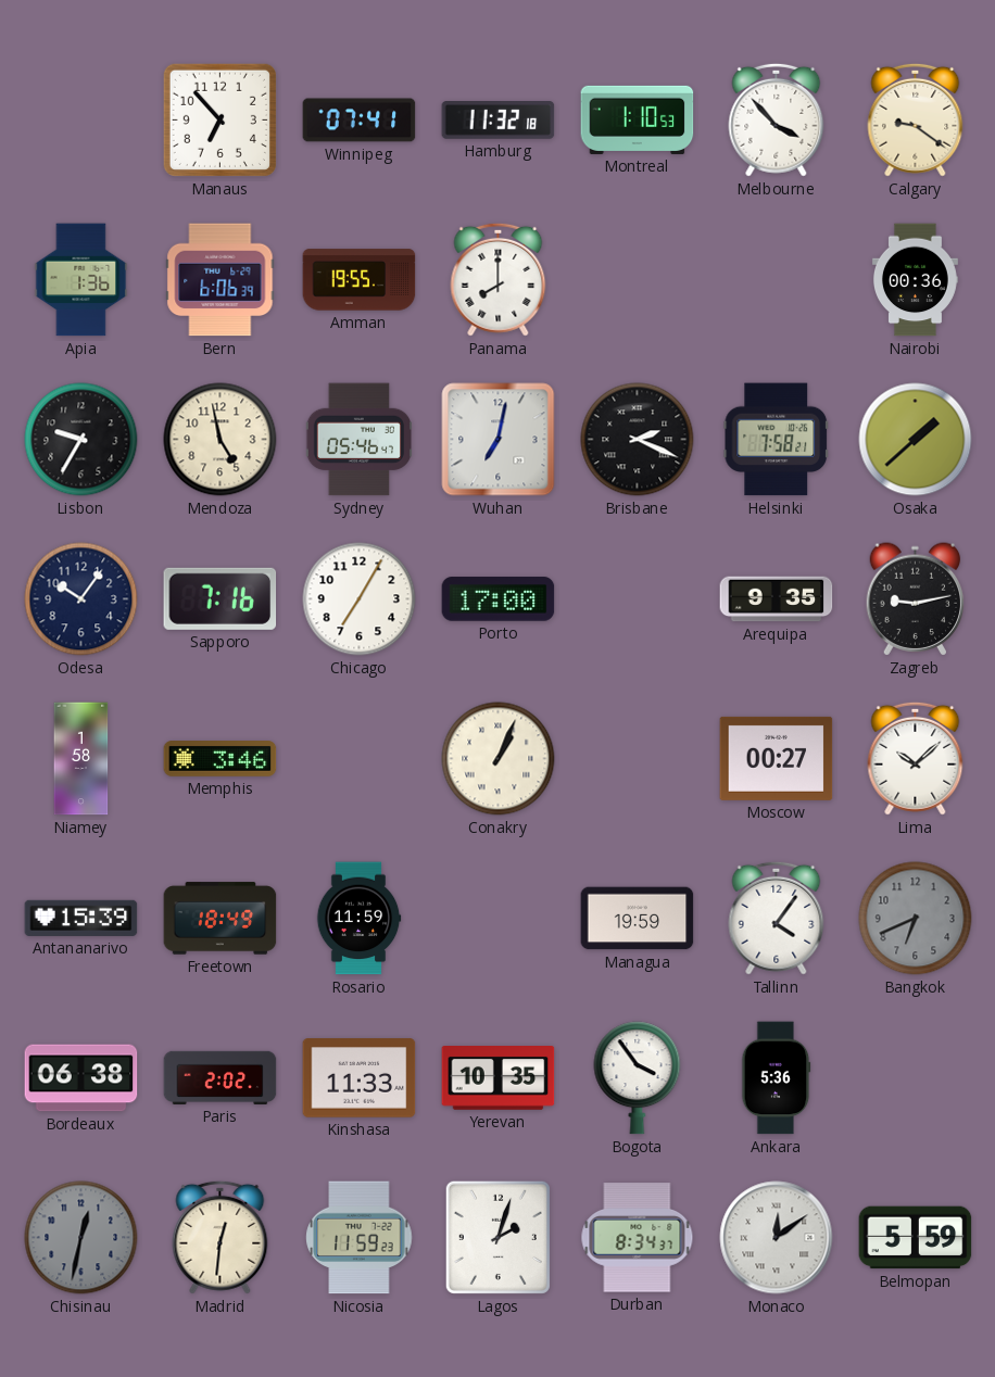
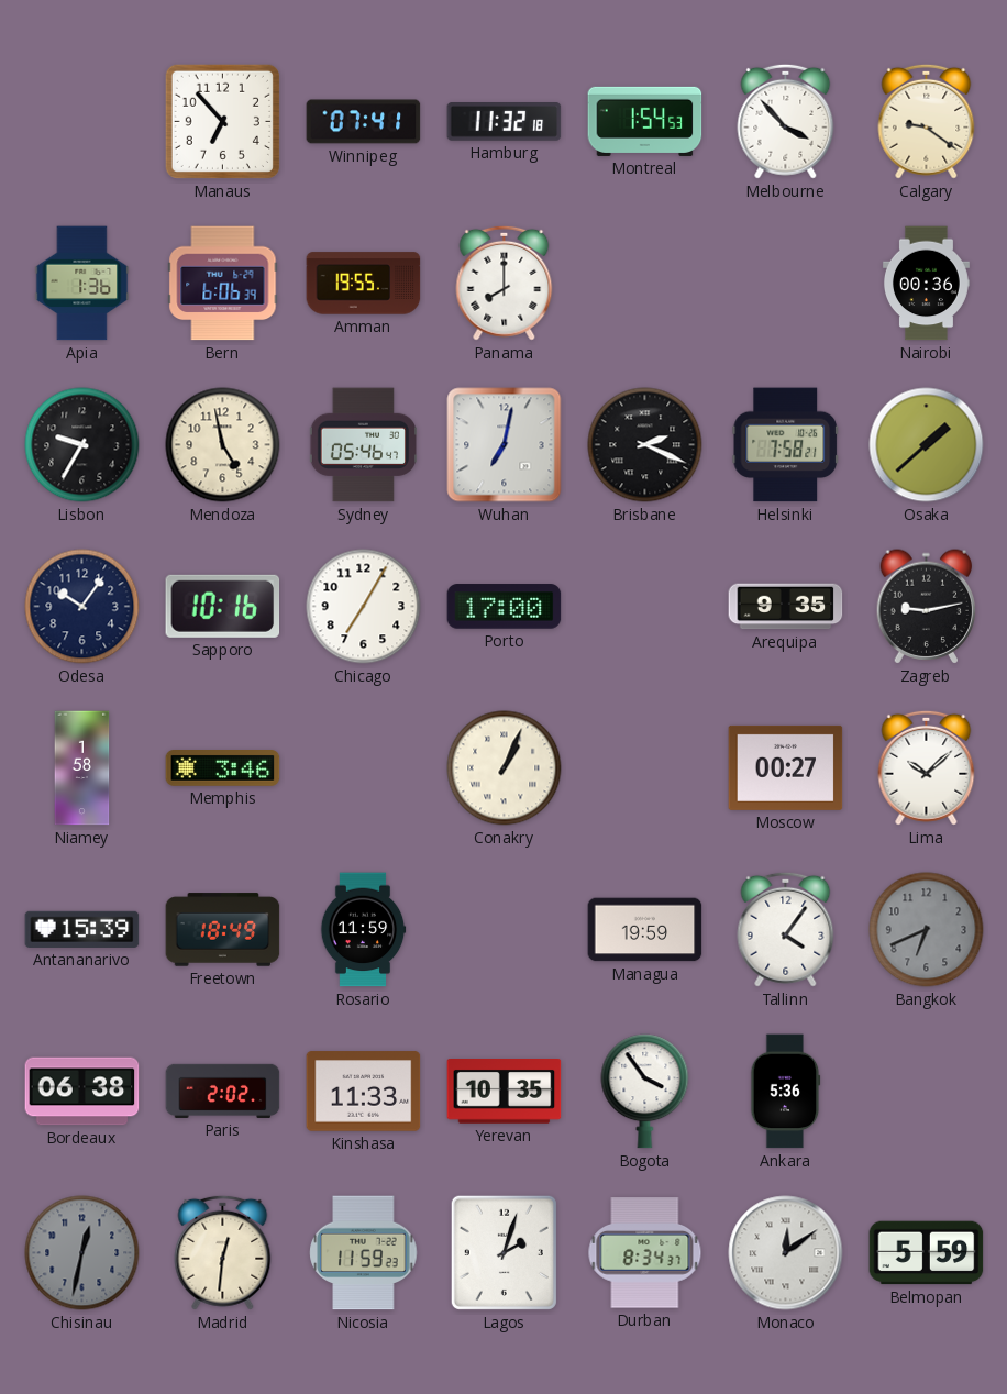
Montreal: 1:10 -> 1:54 (645, 121)
Sapporo: 7:16 -> 10:16 (223, 606)
